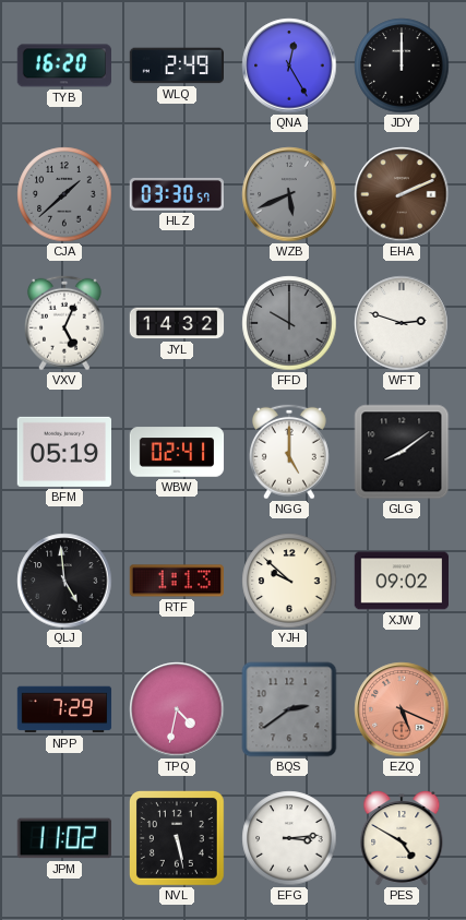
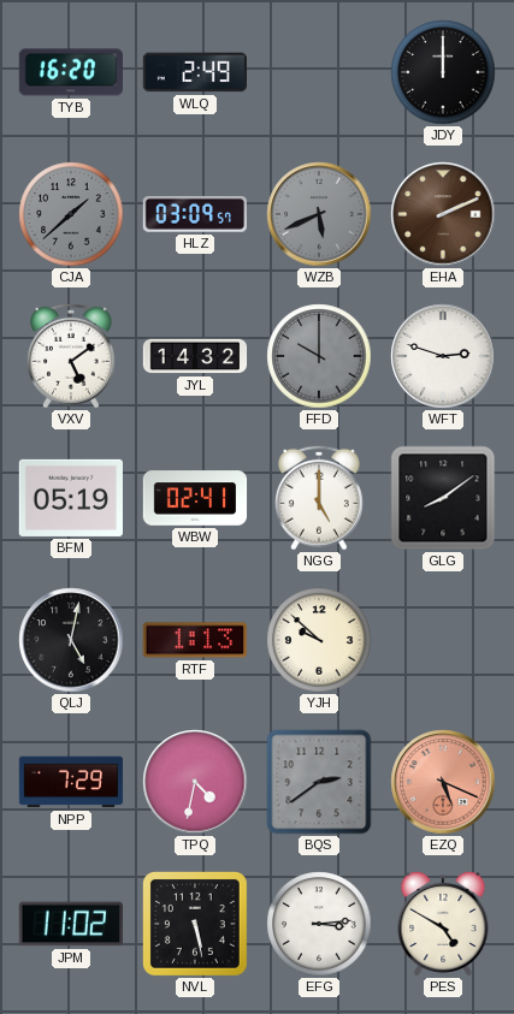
QNA: 12:25 -> none (289, 65)
HLZ: 03:30 -> 03:09 (195, 214)
VXV: 5:04 -> 5:09 (71, 356)
QLJ: 4:59 -> 5:02 (71, 640)
XJW: 09:02 -> none (401, 581)
